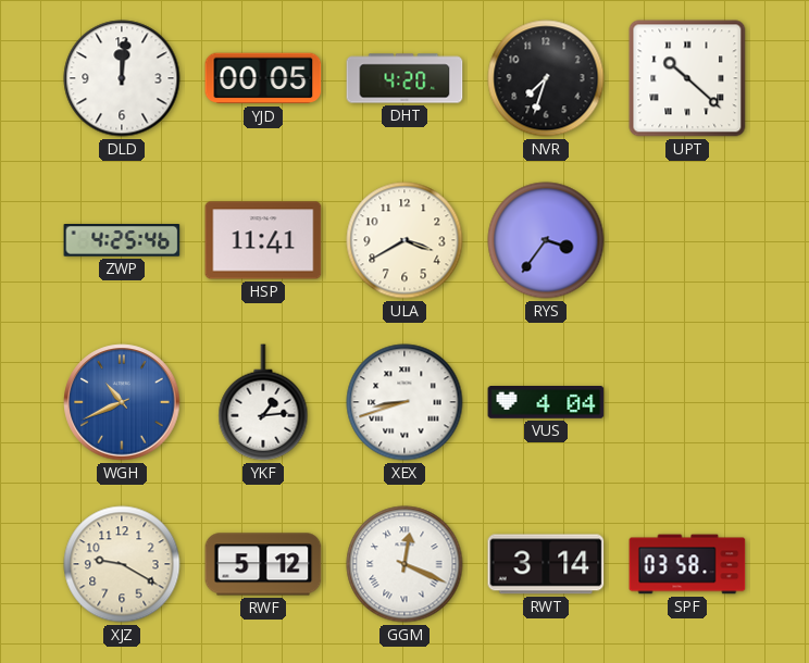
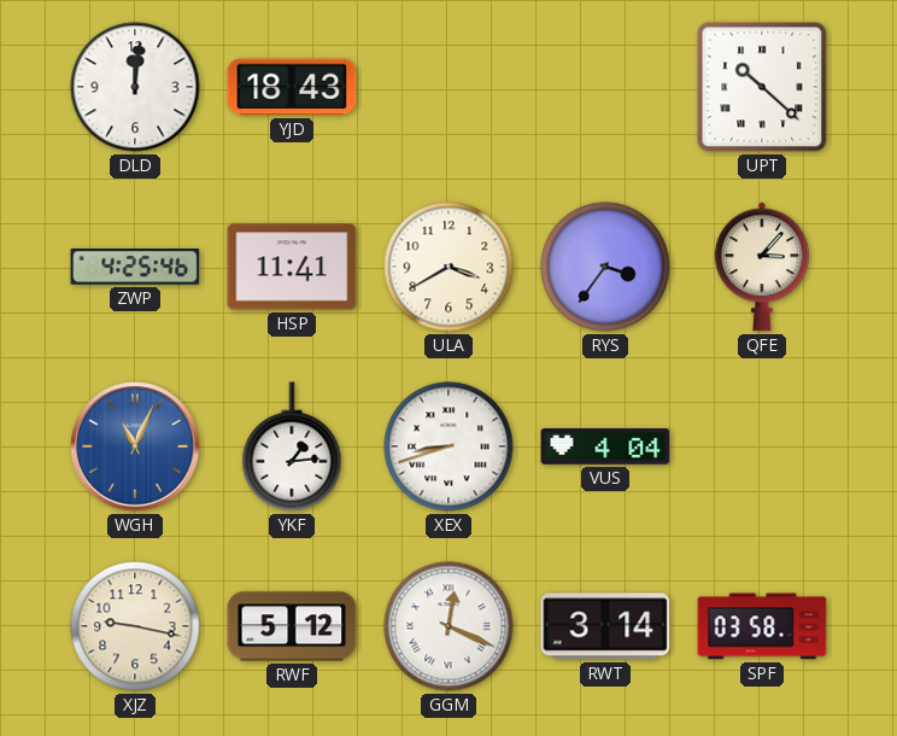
YJD: 00:05 -> 18:43 (292, 87)
DHT: 4:20 -> none (404, 78)
NVR: 7:33 -> none (546, 78)
QFE: none -> 3:07 (762, 267)
WGH: 10:41 -> 11:04 (135, 446)
XJZ: 9:20 -> 9:17 (135, 626)
